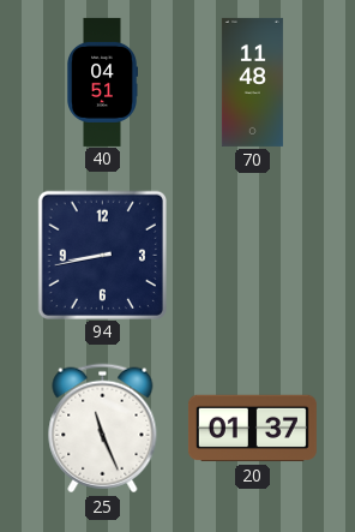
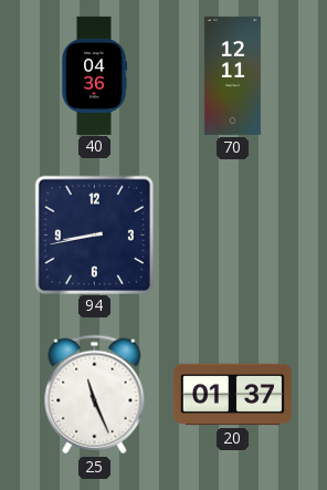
40: 04:51 -> 04:36 (94, 75)
70: 11:48 -> 12:11 (232, 75)
